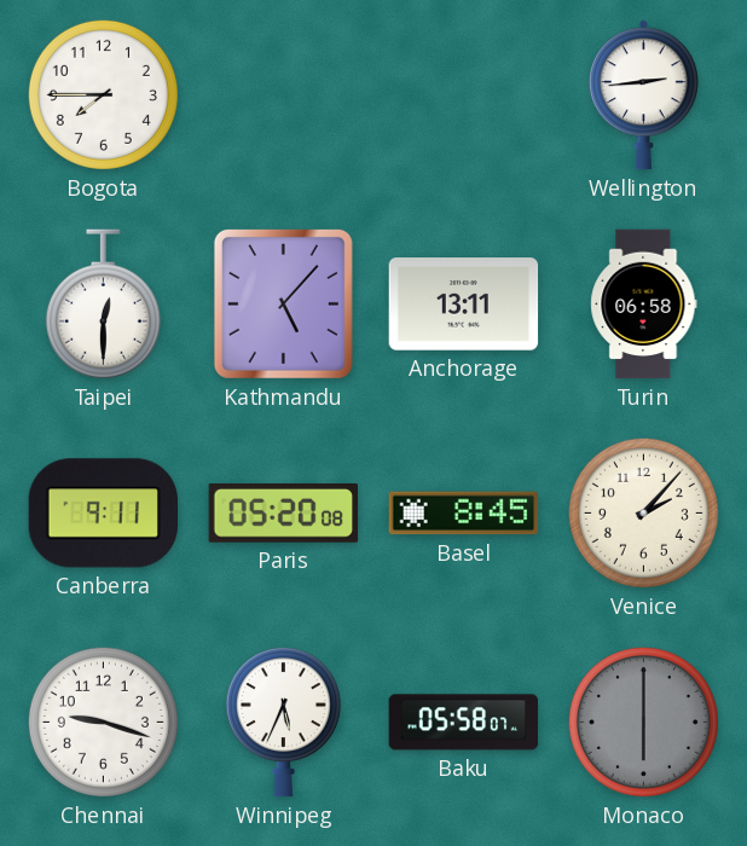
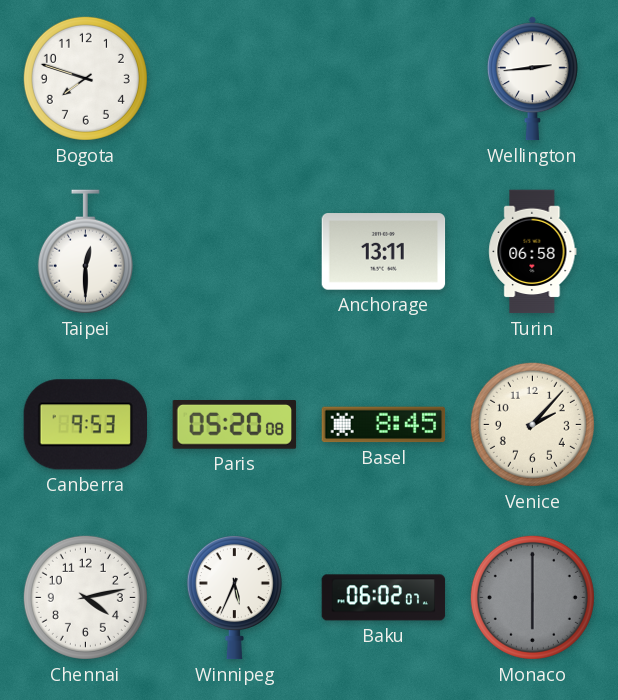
Bogota: 7:45 -> 7:48 (85, 78)
Kathmandu: 5:07 -> none (283, 303)
Canberra: 9:11 -> 9:53 (85, 425)
Chennai: 9:18 -> 4:13 (85, 597)
Baku: 05:58 -> 06:02 (384, 598)
